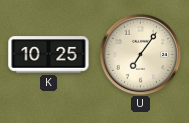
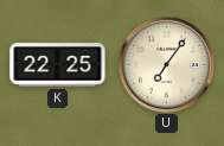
K: 10:25 -> 22:25 (58, 65)
